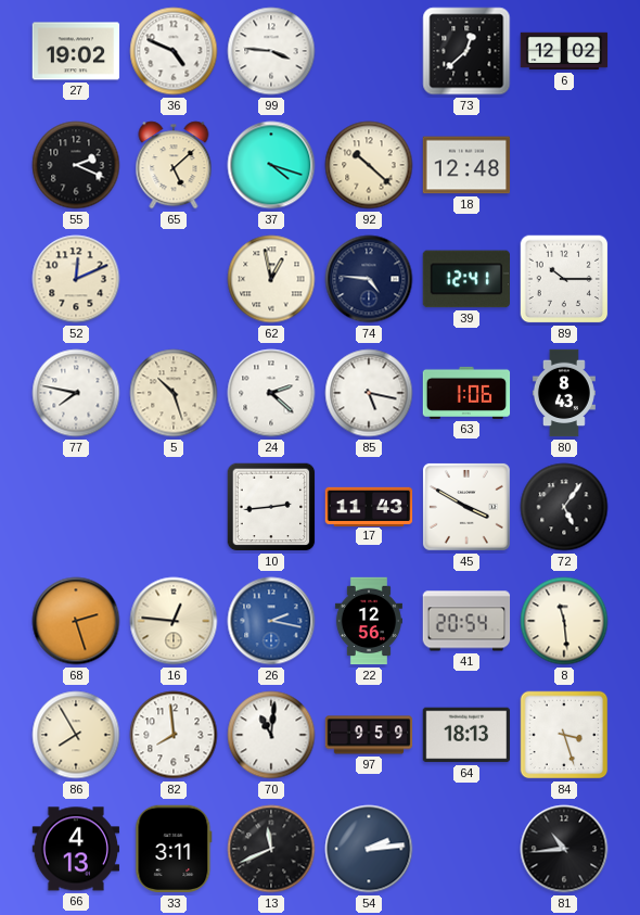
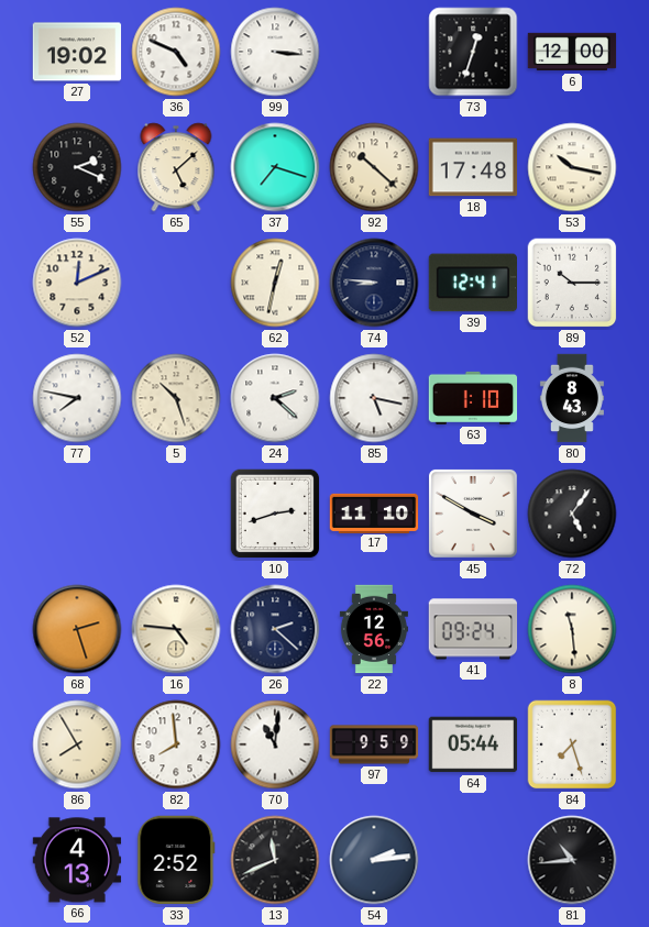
99: 3:46 -> 3:16 (275, 52)
73: 12:38 -> 12:33 (473, 52)
6: 12:02 -> 12:00 (572, 52)
37: 4:18 -> 7:18 (275, 167)
18: 12:48 -> 17:48 (473, 167)
53: none -> 10:17 (572, 167)
62: 12:58 -> 12:32 (275, 283)
74: 4:46 -> 8:46 (374, 283)
63: 1:06 -> 1:10 (473, 398)
10: 2:44 -> 2:42 (275, 514)
17: 11:43 -> 11:10 (374, 512)
16: 12:46 -> 4:46 (176, 629)
26: 2:17 -> 2:22 (275, 629)
26 dial: blue -> navy (275, 629)
41: 20:54 -> 09:24 (473, 629)
64: 18:13 -> 05:44 (473, 744)
84: 3:27 -> 7:27 (572, 744)
33: 3:11 -> 2:52 (176, 860)
